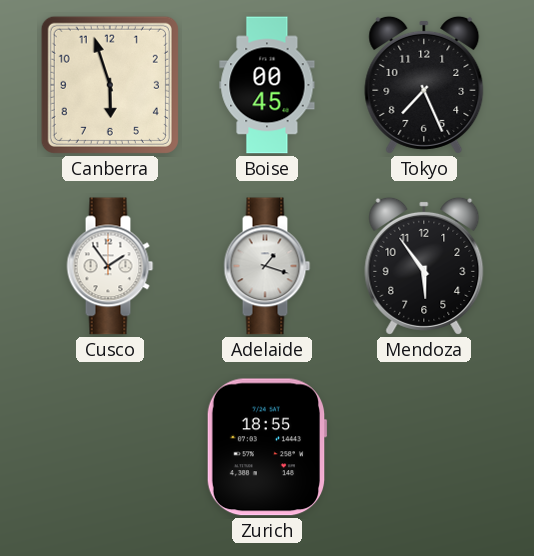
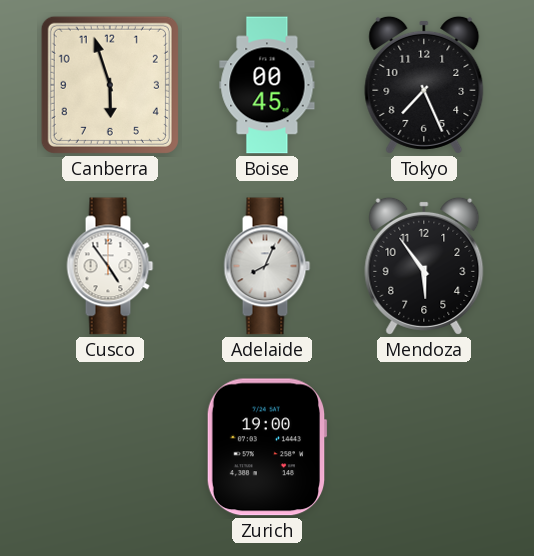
Cusco: 1:54 -> 4:54 (110, 266)
Adelaide: 1:18 -> 8:04 (267, 266)
Zurich: 18:55 -> 19:00 (267, 447)
